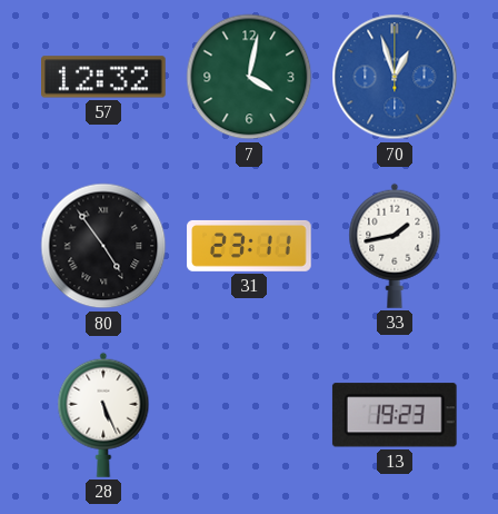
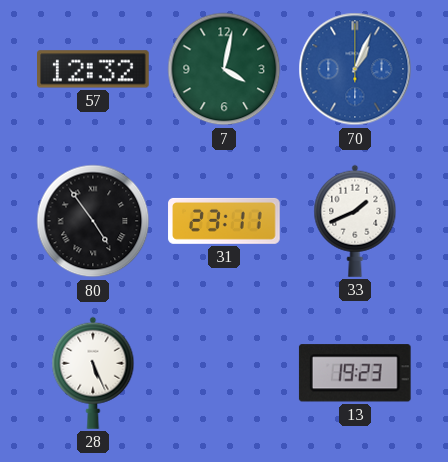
70: 12:57 -> 1:04 (355, 69)
33: 1:43 -> 1:41 (355, 221)
